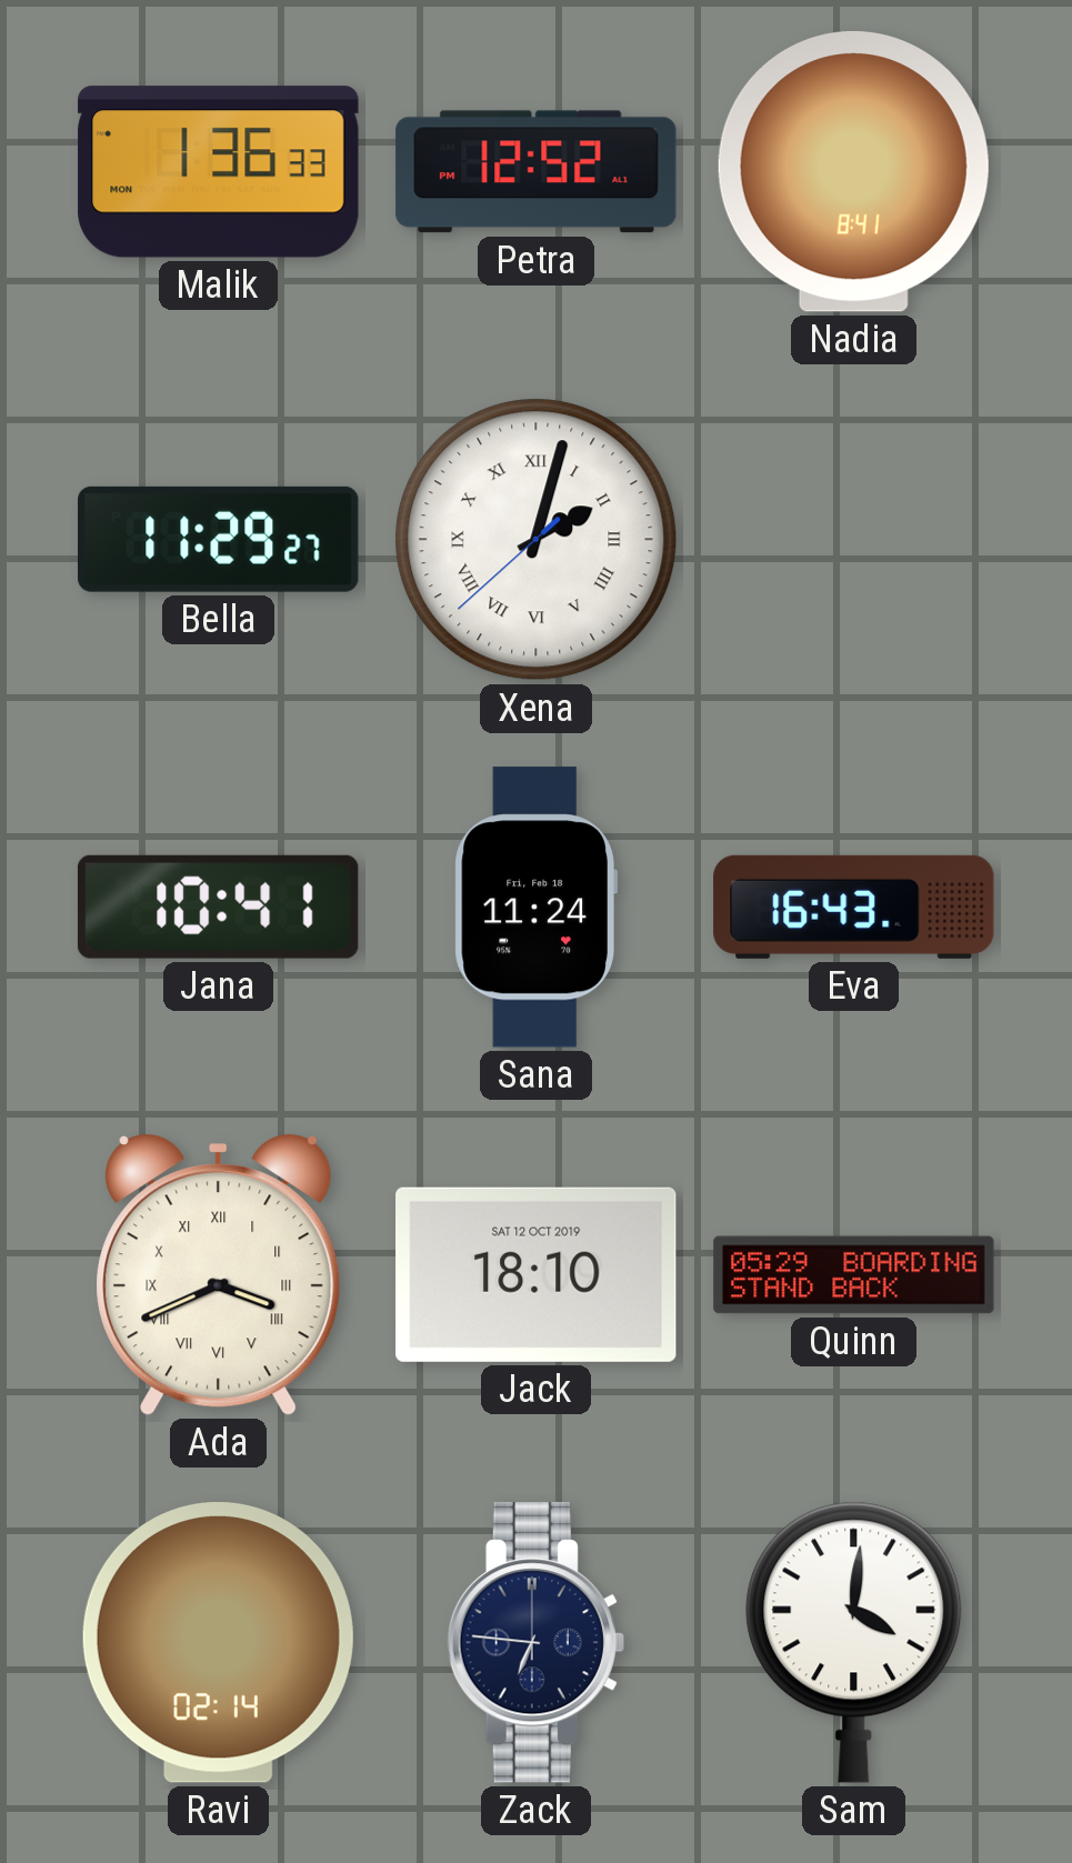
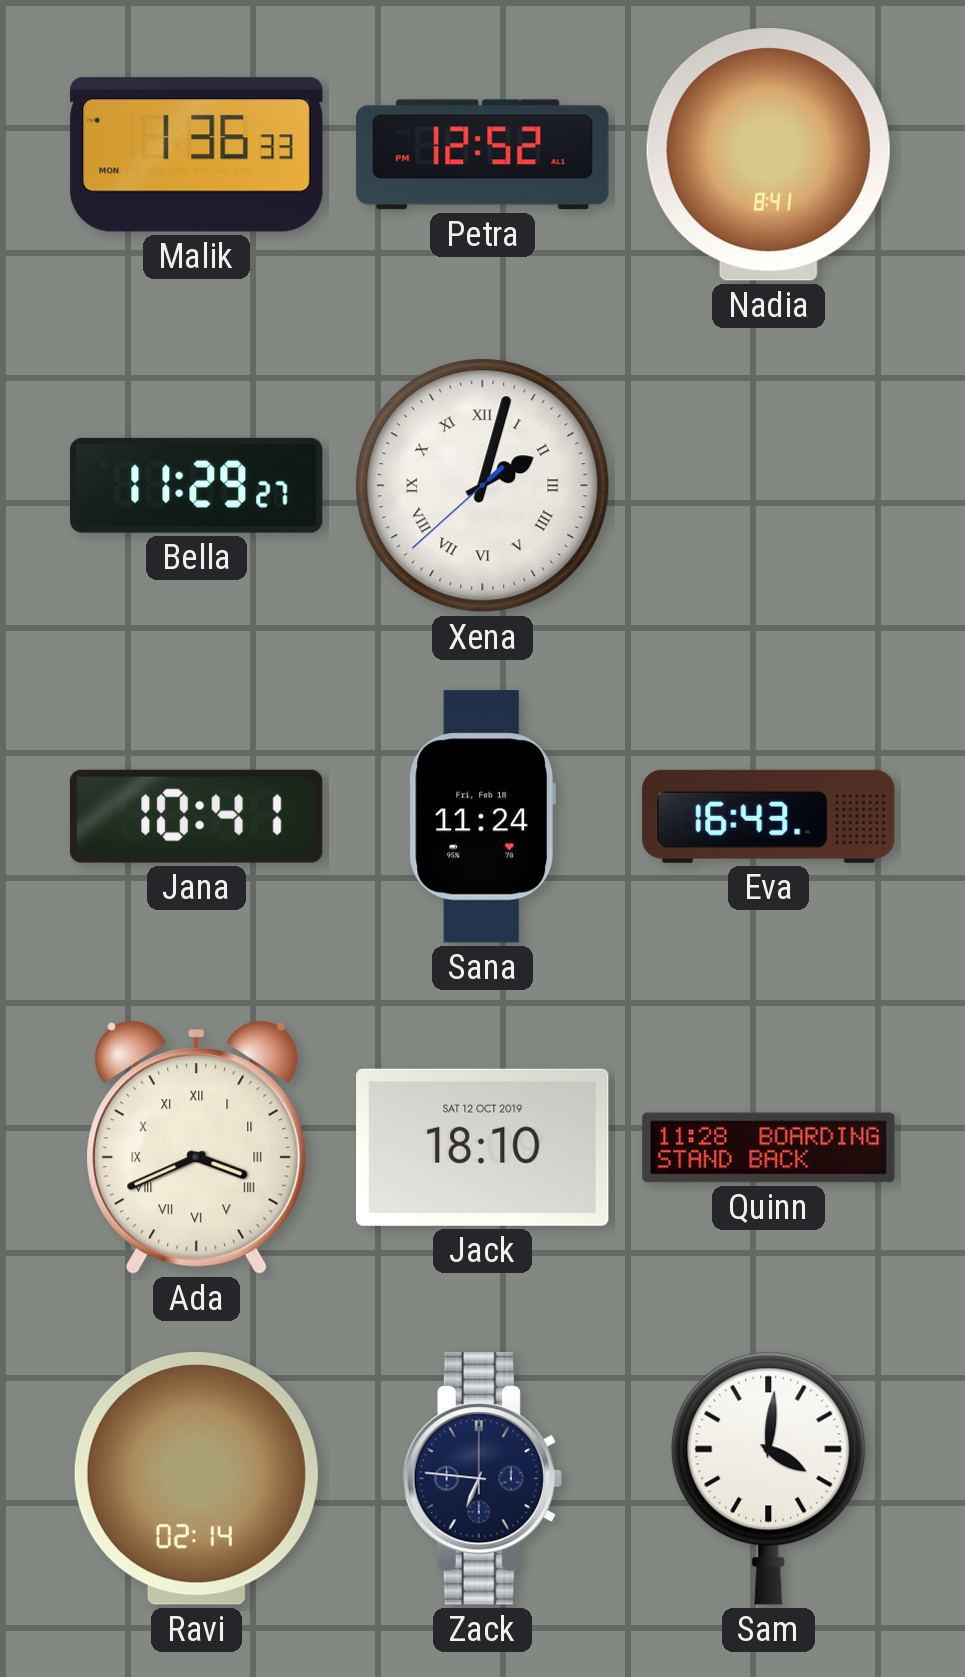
Quinn: 05:29 -> 11:28 (769, 1148)
